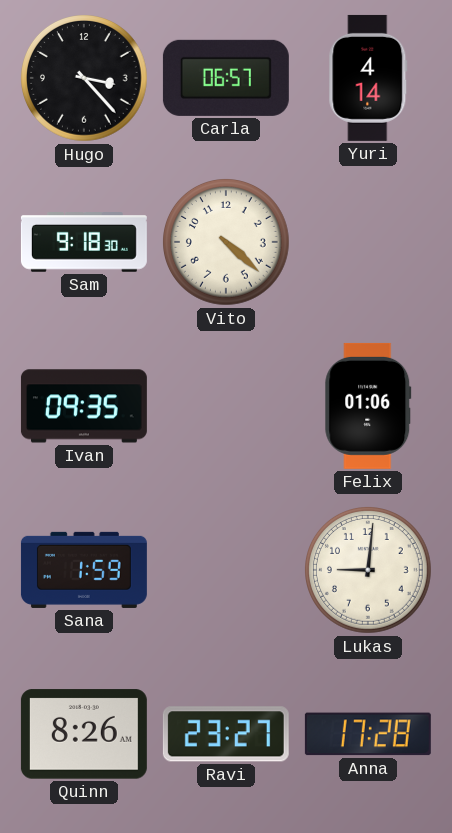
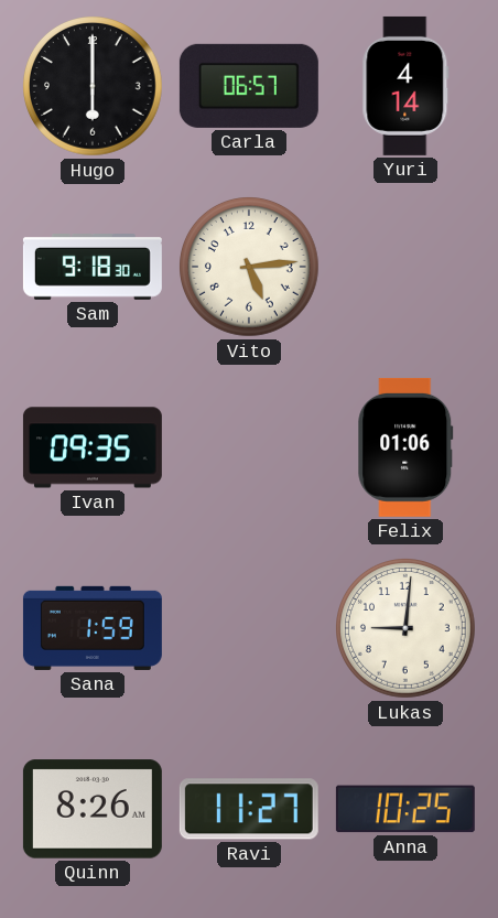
Hugo: 3:23 -> 6:00 (94, 87)
Vito: 4:22 -> 5:14 (250, 268)
Ravi: 23:27 -> 11:27 (249, 809)
Anna: 17:28 -> 10:25 (405, 809)
